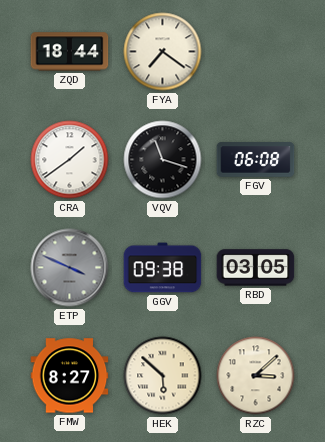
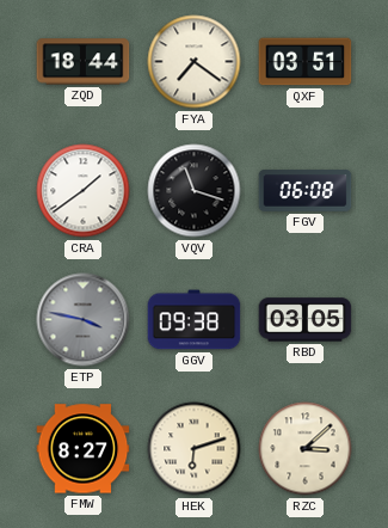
QXF: none -> 03:51 (306, 62)
ETP: 3:49 -> 3:47 (84, 320)
HEK: 5:52 -> 6:12 (195, 449)
